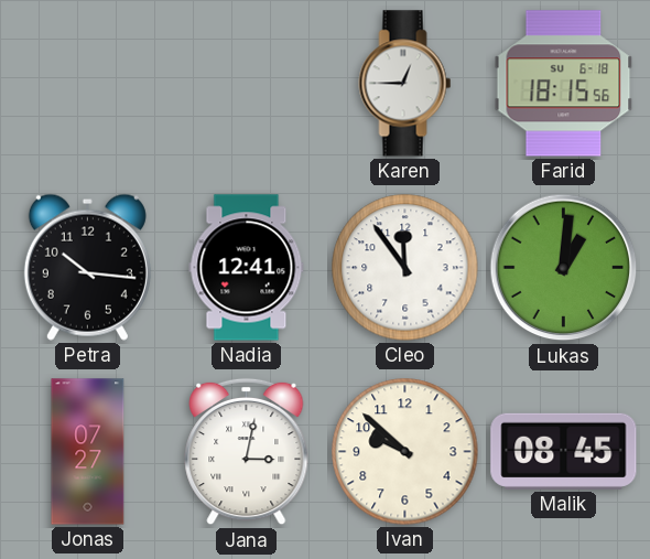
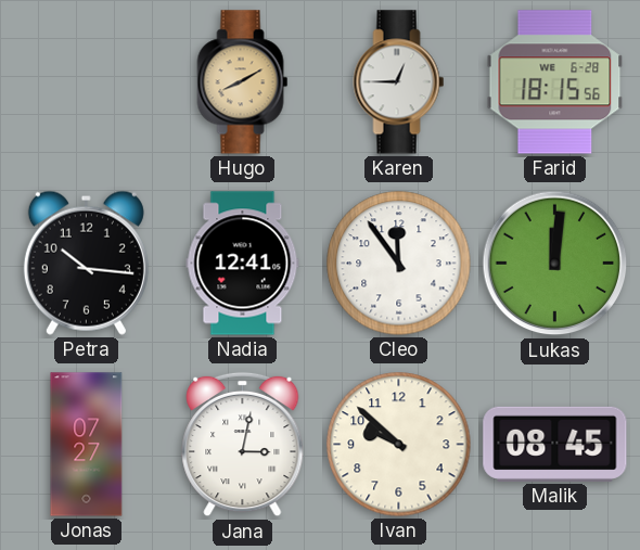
Hugo: none -> 8:10 (243, 82)
Farid date: SU 6-18 -> WE 6-28 (555, 82)
Lukas: 1:01 -> 12:01 (555, 264)
